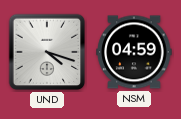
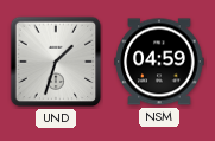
UND: 4:18 -> 1:33 (56, 62)
